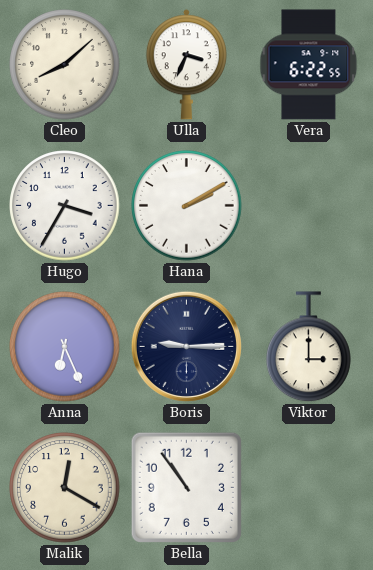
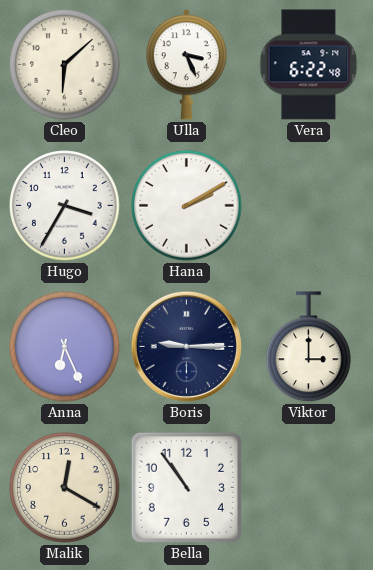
Cleo: 8:08 -> 6:08 (65, 65)
Ulla: 3:34 -> 3:26 (186, 65)
Vera: 6:22:55 -> 6:22:48 (309, 65)
